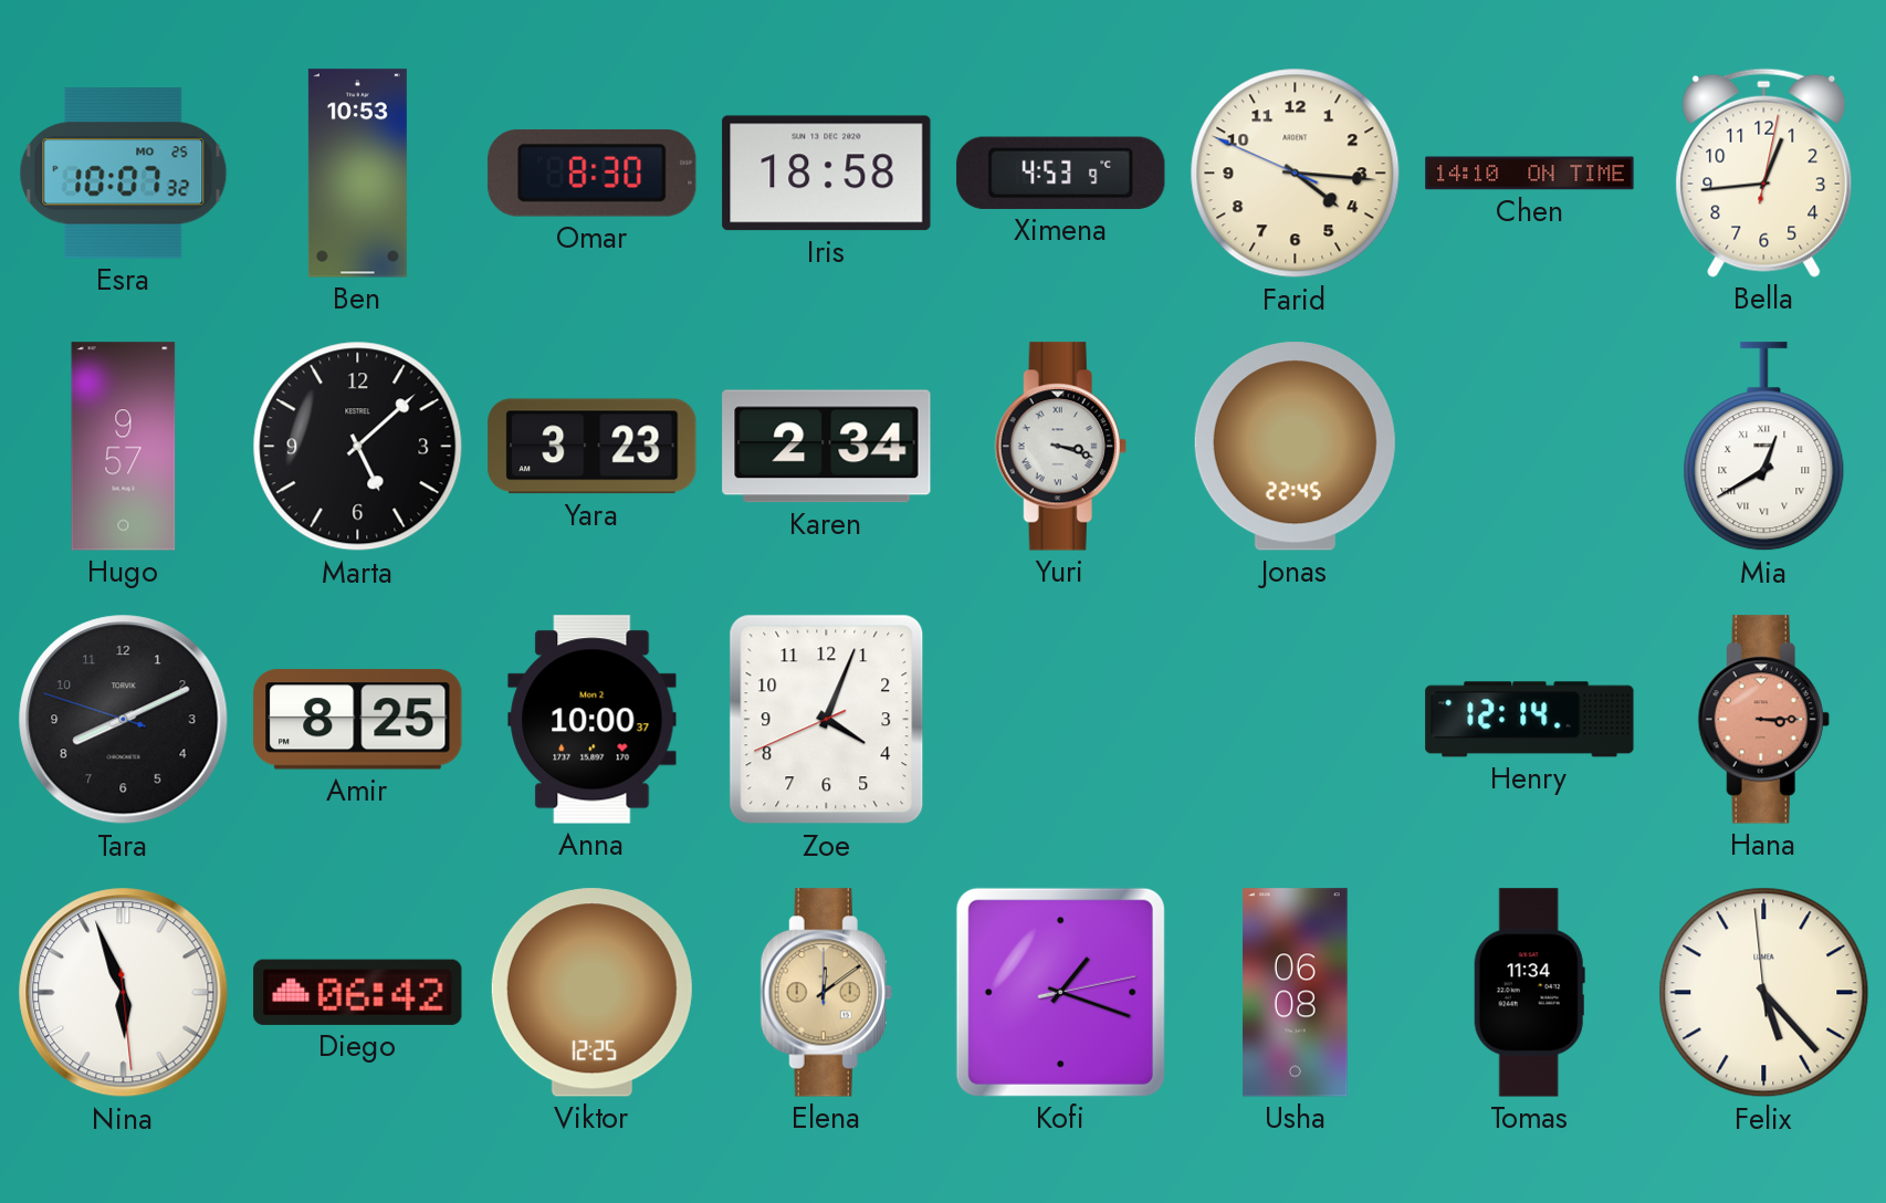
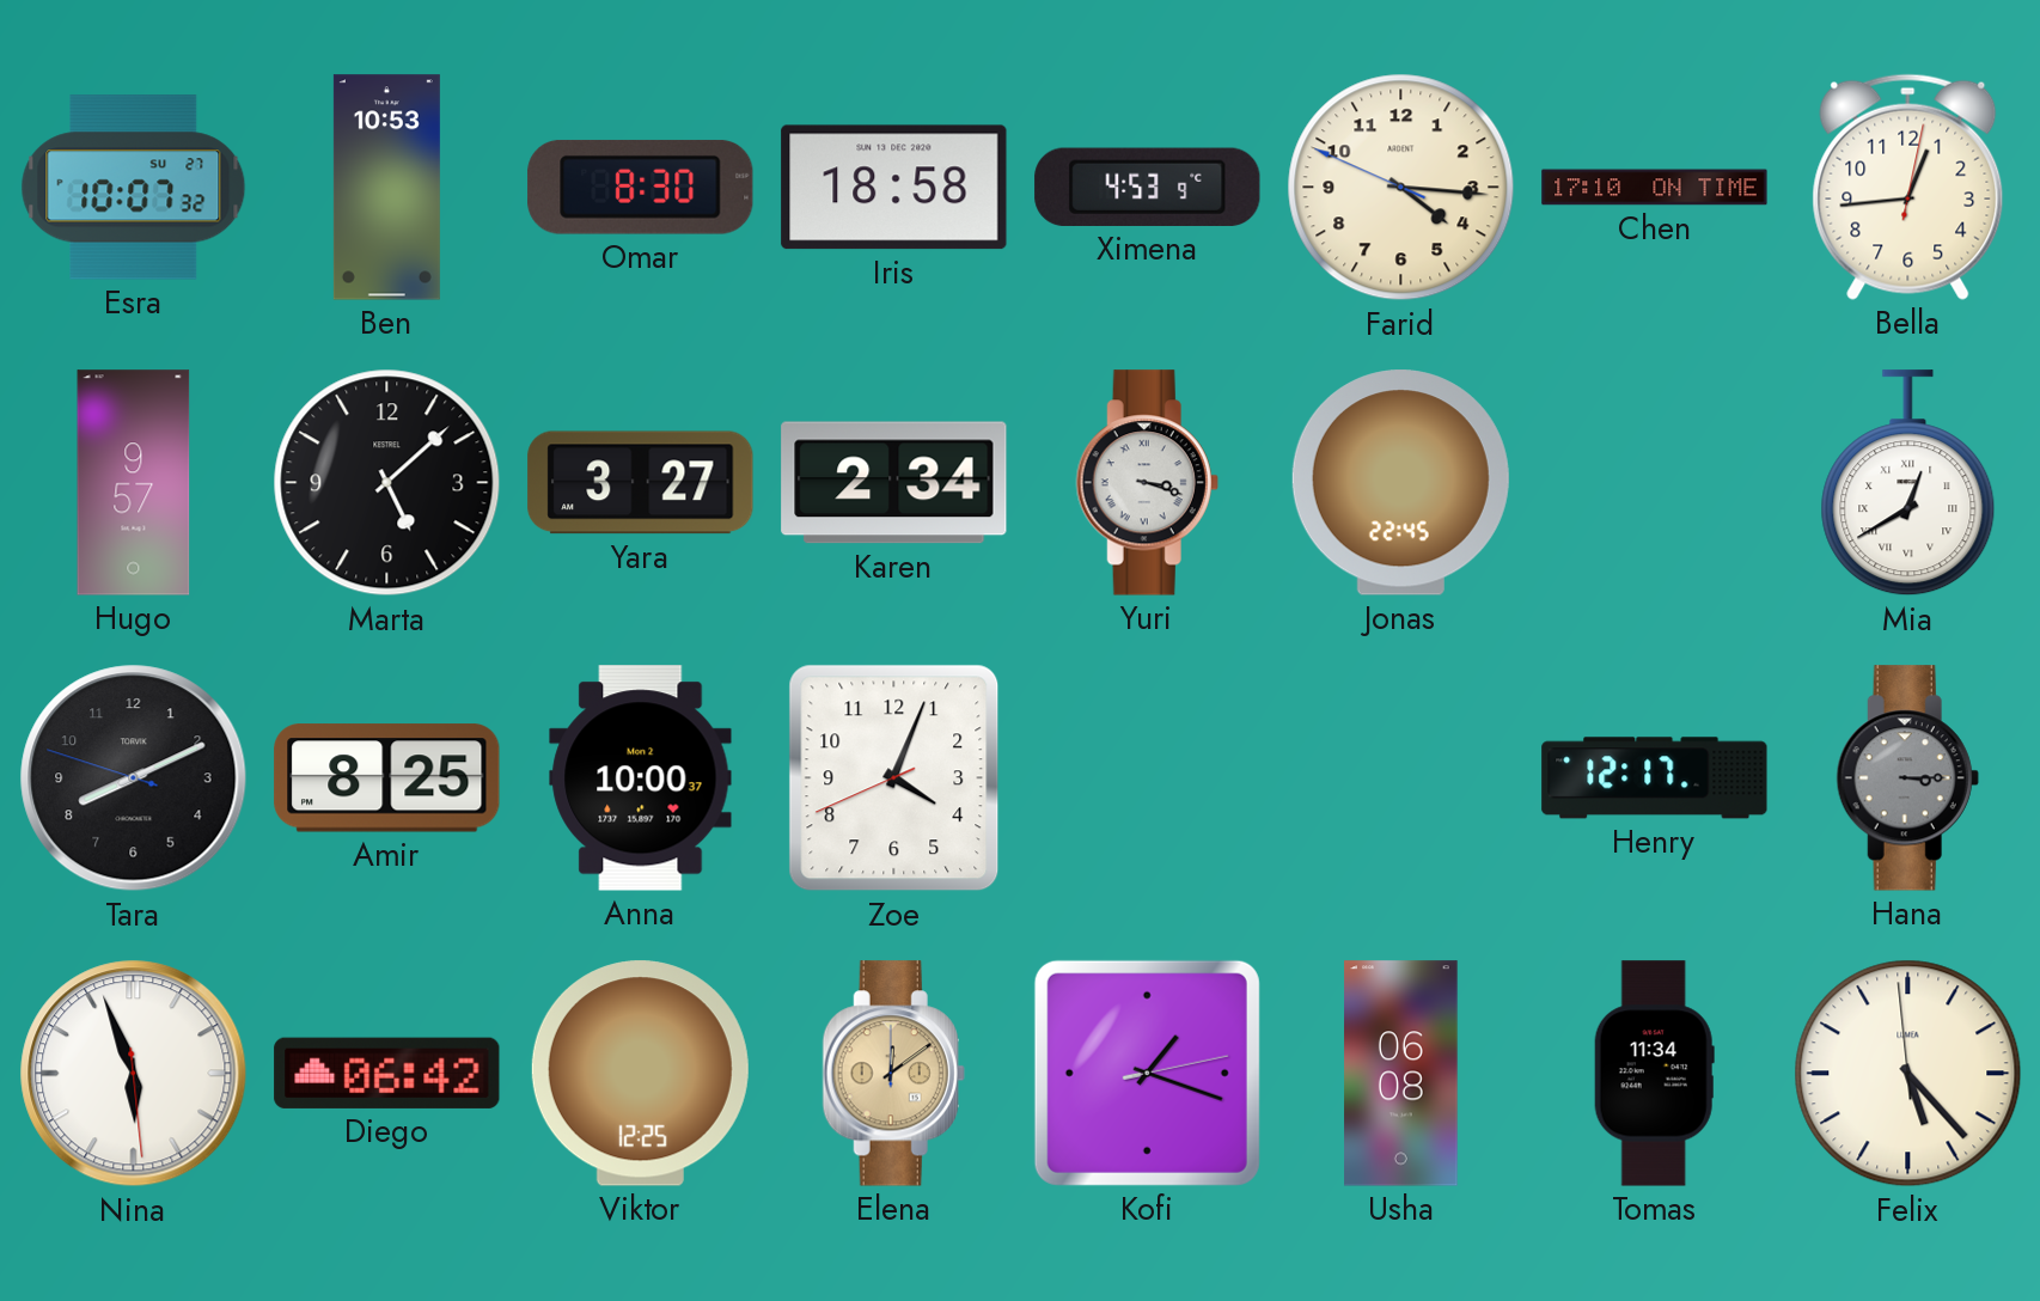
Esra date: MO 25 -> SU 27 (134, 188)
Chen: 14:10 -> 17:10 (1655, 188)
Yara: 3:23 -> 3:27 (641, 483)
Henry: 12:14 -> 12:17 (1655, 778)
Hana dial: salmon -> grey (1907, 778)
